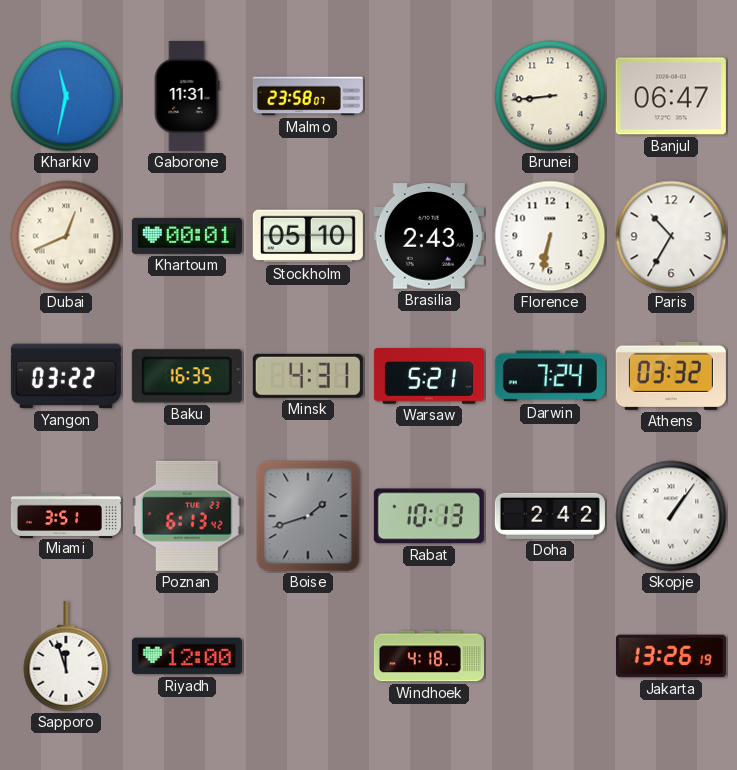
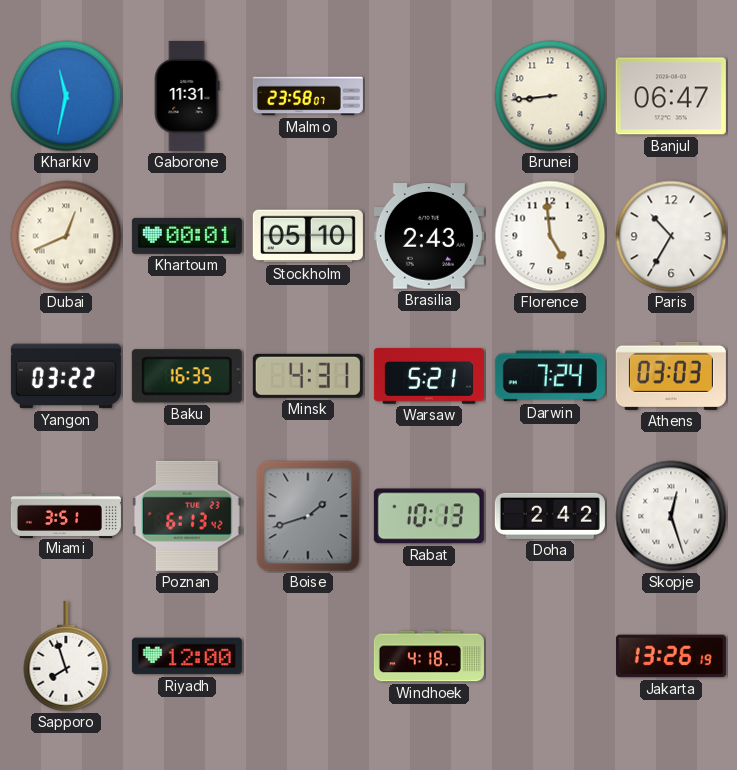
Florence: 6:32 -> 4:59 (550, 236)
Athens: 03:32 -> 03:03 (671, 376)
Skopje: 1:06 -> 12:27 (671, 516)
Sapporo: 11:57 -> 7:57 (66, 656)
